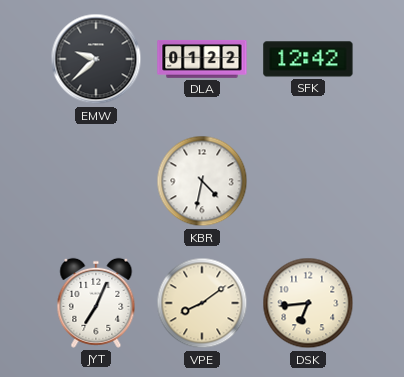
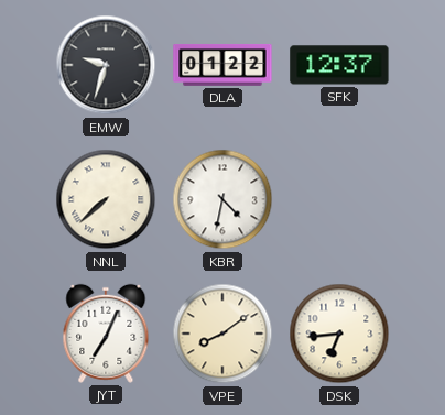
EMW: 9:38 -> 9:33 (106, 65)
SFK: 12:42 -> 12:37 (339, 65)
NNL: none -> 7:38 (106, 199)
